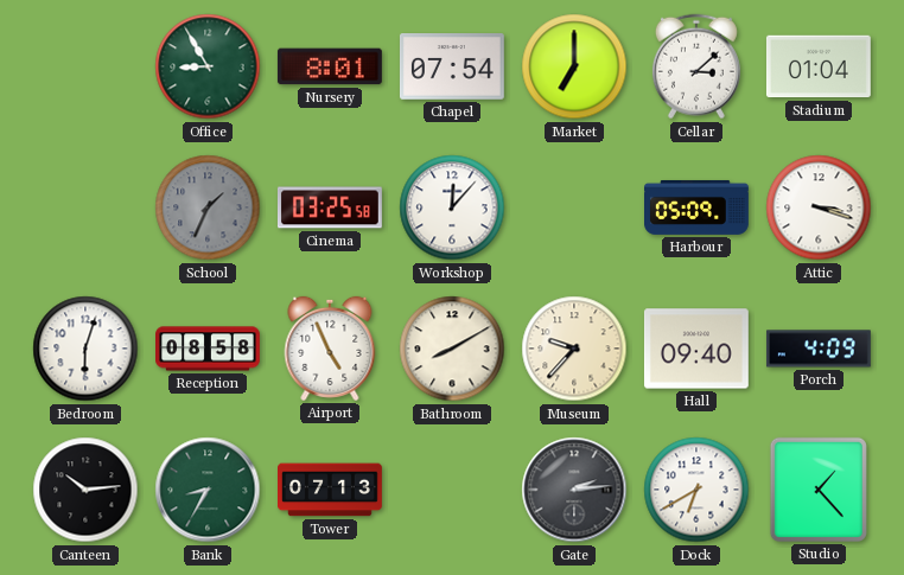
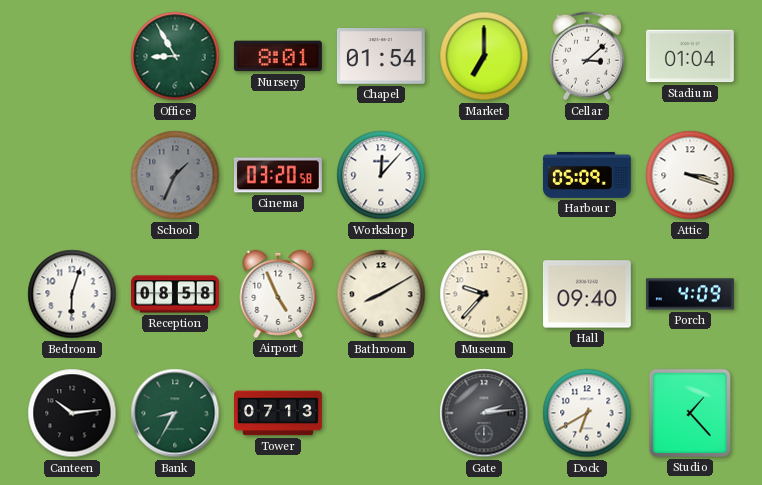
Chapel: 07:54 -> 01:54 (381, 57)
Cinema: 03:25 -> 03:20 (278, 175)
